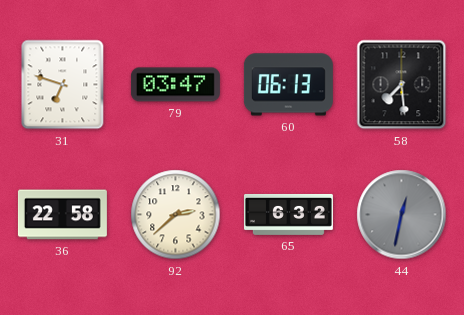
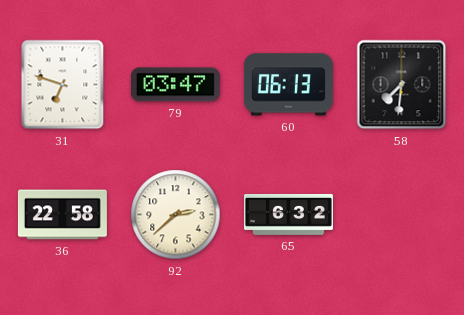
58: 7:29 -> 7:31 (402, 85)
44: 12:32 -> none (402, 215)
